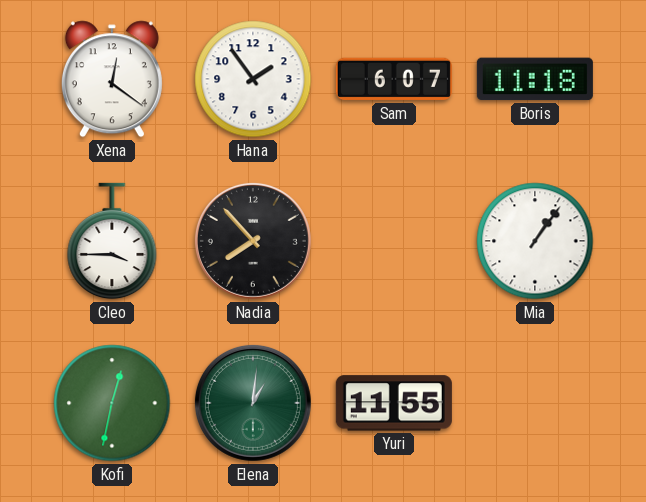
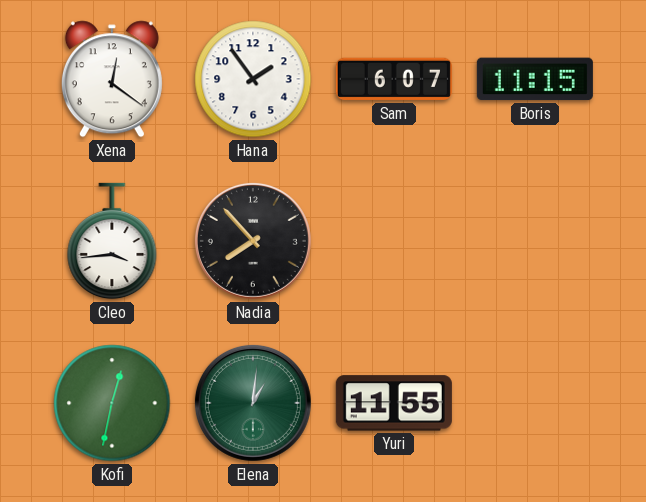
Boris: 11:18 -> 11:15 (535, 79)
Cleo: 3:45 -> 3:44 (112, 241)
Mia: 1:06 -> none (535, 241)
